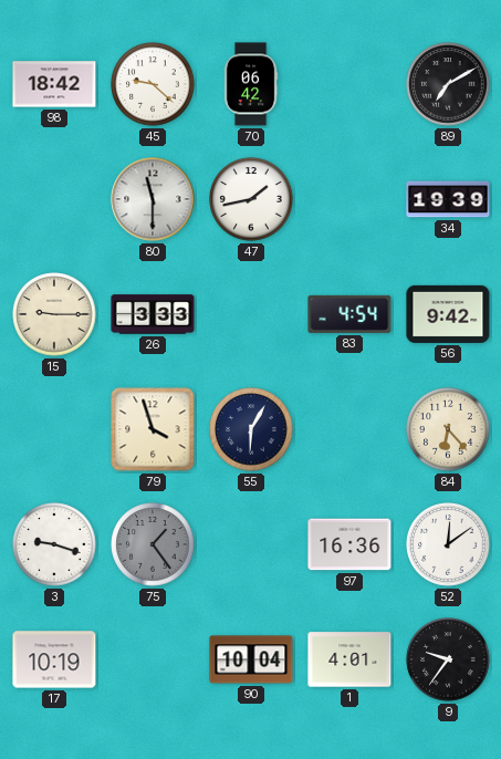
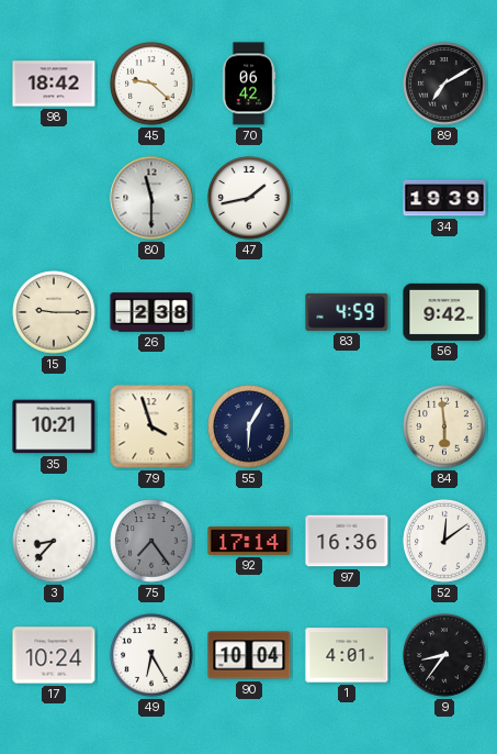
26: 3:33 -> 2:38 (151, 312)
83: 4:54 -> 4:59 (347, 312)
35: none -> 10:21 (54, 426)
84: 6:23 -> 5:59 (444, 426)
3: 9:18 -> 8:37 (54, 541)
75: 1:24 -> 7:24 (151, 541)
92: none -> 17:14 (249, 542)
17: 10:19 -> 10:24 (54, 655)
49: none -> 6:25 (151, 655)
9: 9:36 -> 8:36 (444, 655)
